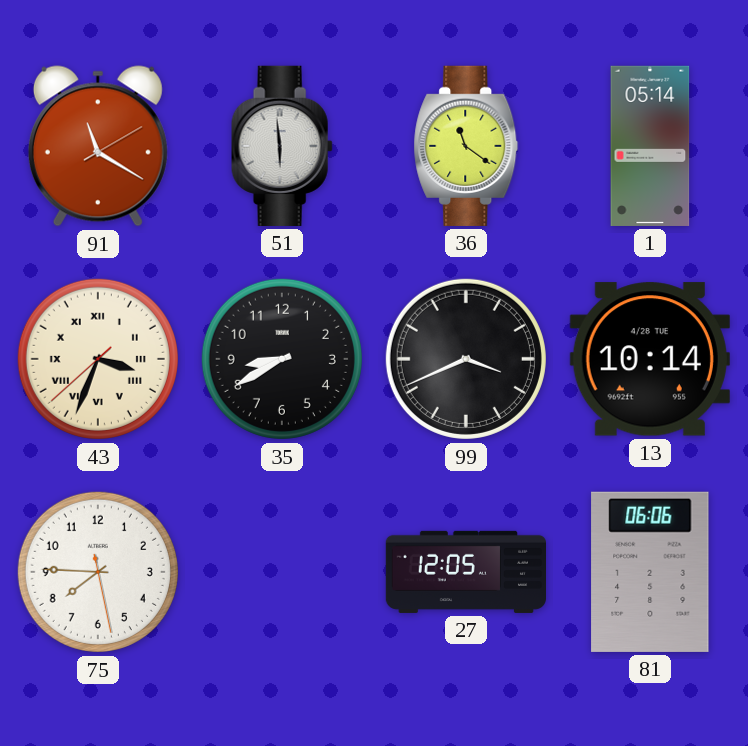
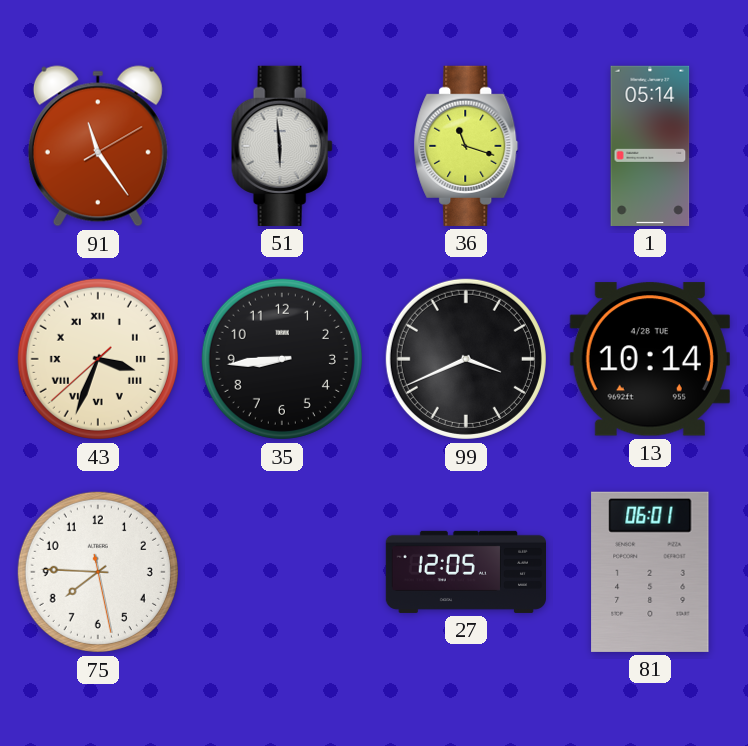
91: 11:20 -> 11:24 (98, 146)
36: 11:21 -> 11:18 (466, 146)
35: 8:40 -> 8:44 (282, 359)
81: 06:06 -> 06:01 (650, 572)
